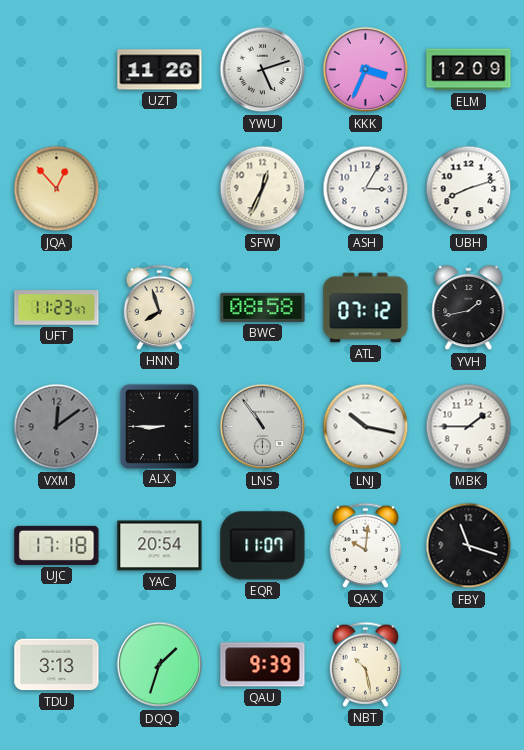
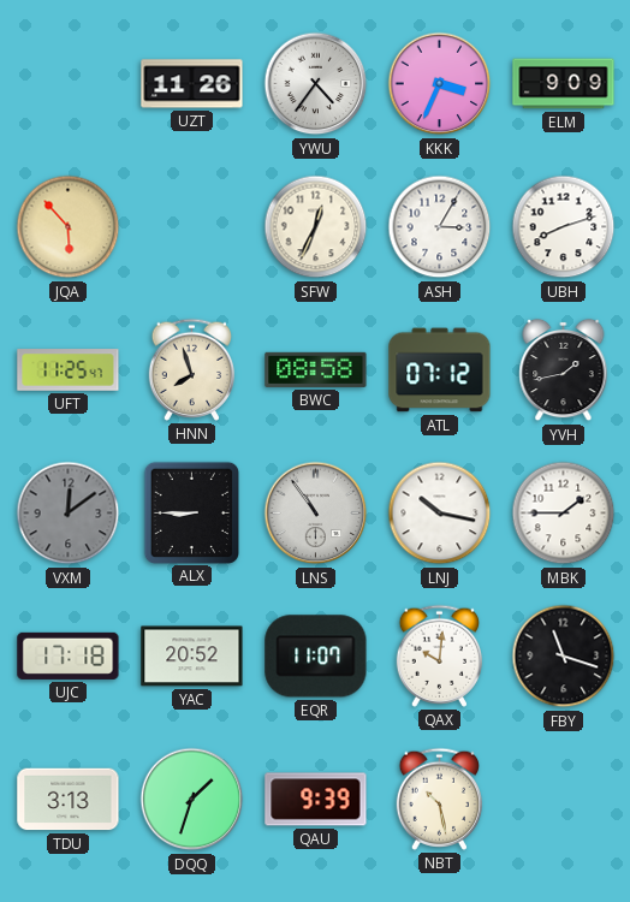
YWU: 5:12 -> 4:36 (316, 84)
ELM: 12:09 -> 9:09 (564, 84)
JQA: 12:53 -> 5:53 (69, 227)
UFT: 11:23 -> 11:25 (69, 370)
YAC: 20:54 -> 20:52 (192, 657)
